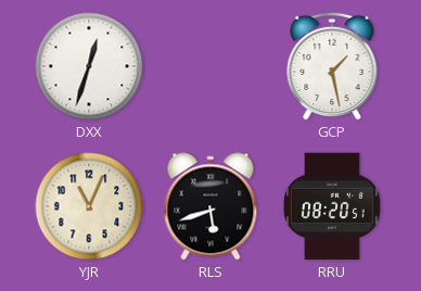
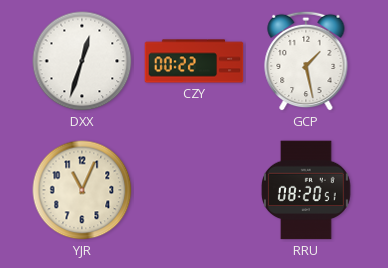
CZY: none -> 00:22 (194, 61)
RLS: 5:42 -> none (210, 206)
